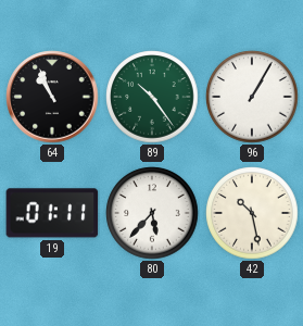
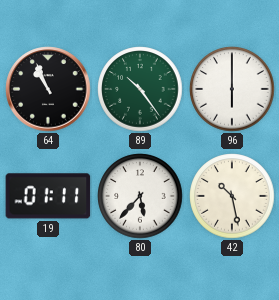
96: 1:05 -> 6:00 (232, 89)
